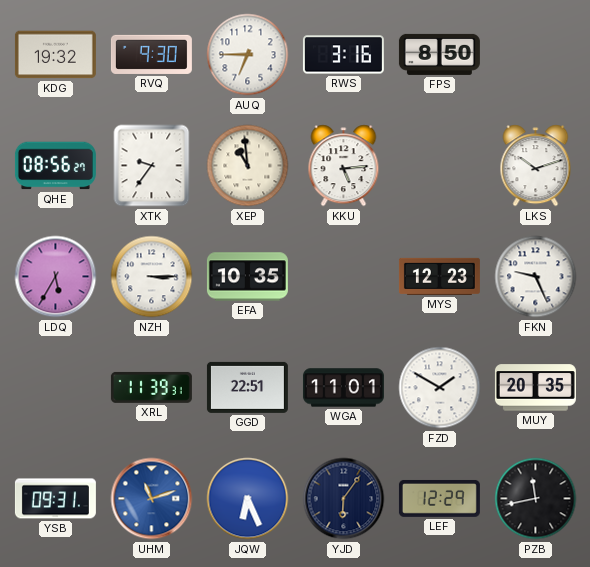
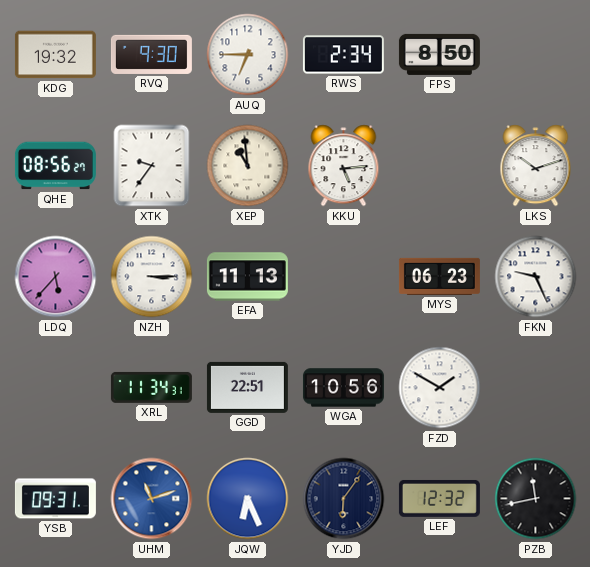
RWS: 3:16 -> 2:34 (343, 55)
LDQ: 5:35 -> 5:37 (56, 277)
EFA: 10:35 -> 11:13 (247, 277)
MYS: 12:23 -> 06:23 (439, 276)
XRL: 11:39 -> 11:34 (151, 387)
WGA: 11:01 -> 10:56 (343, 388)
MUY: 20:35 -> none (535, 388)
LEF: 12:29 -> 12:32 (439, 498)
